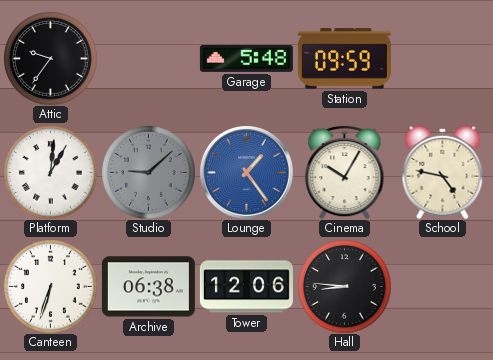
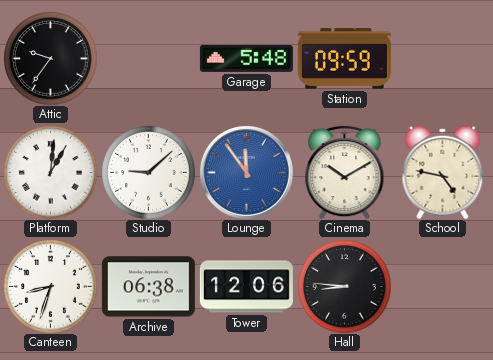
Studio dial: grey -> white (149, 173)
Lounge: 1:24 -> 11:54 (246, 172)
Cinema: 10:05 -> 10:10 (345, 172)
Canteen: 6:33 -> 8:33 (51, 287)
